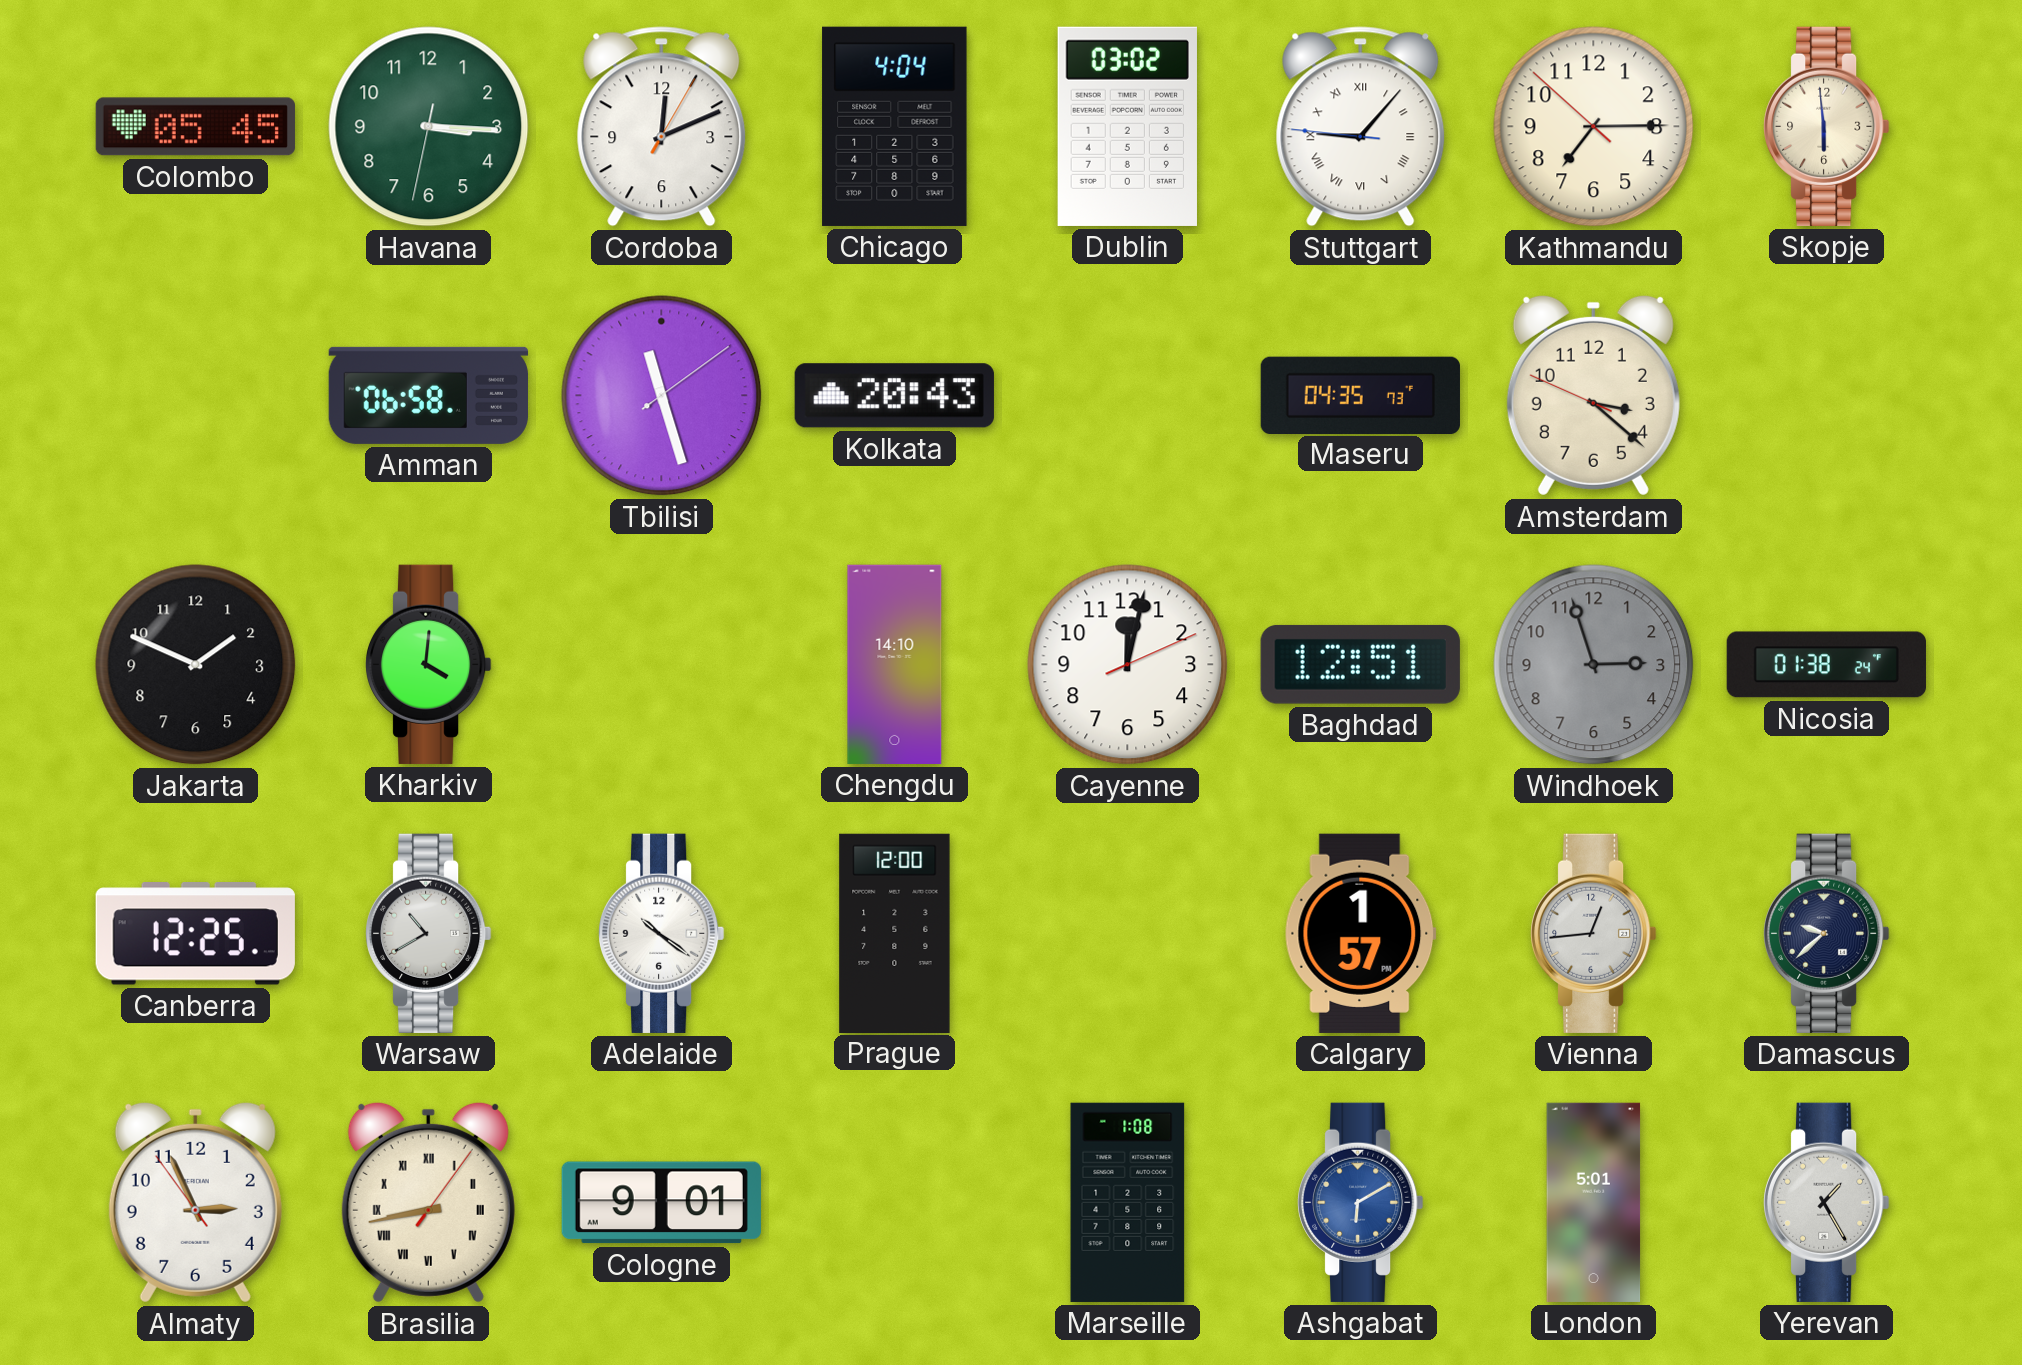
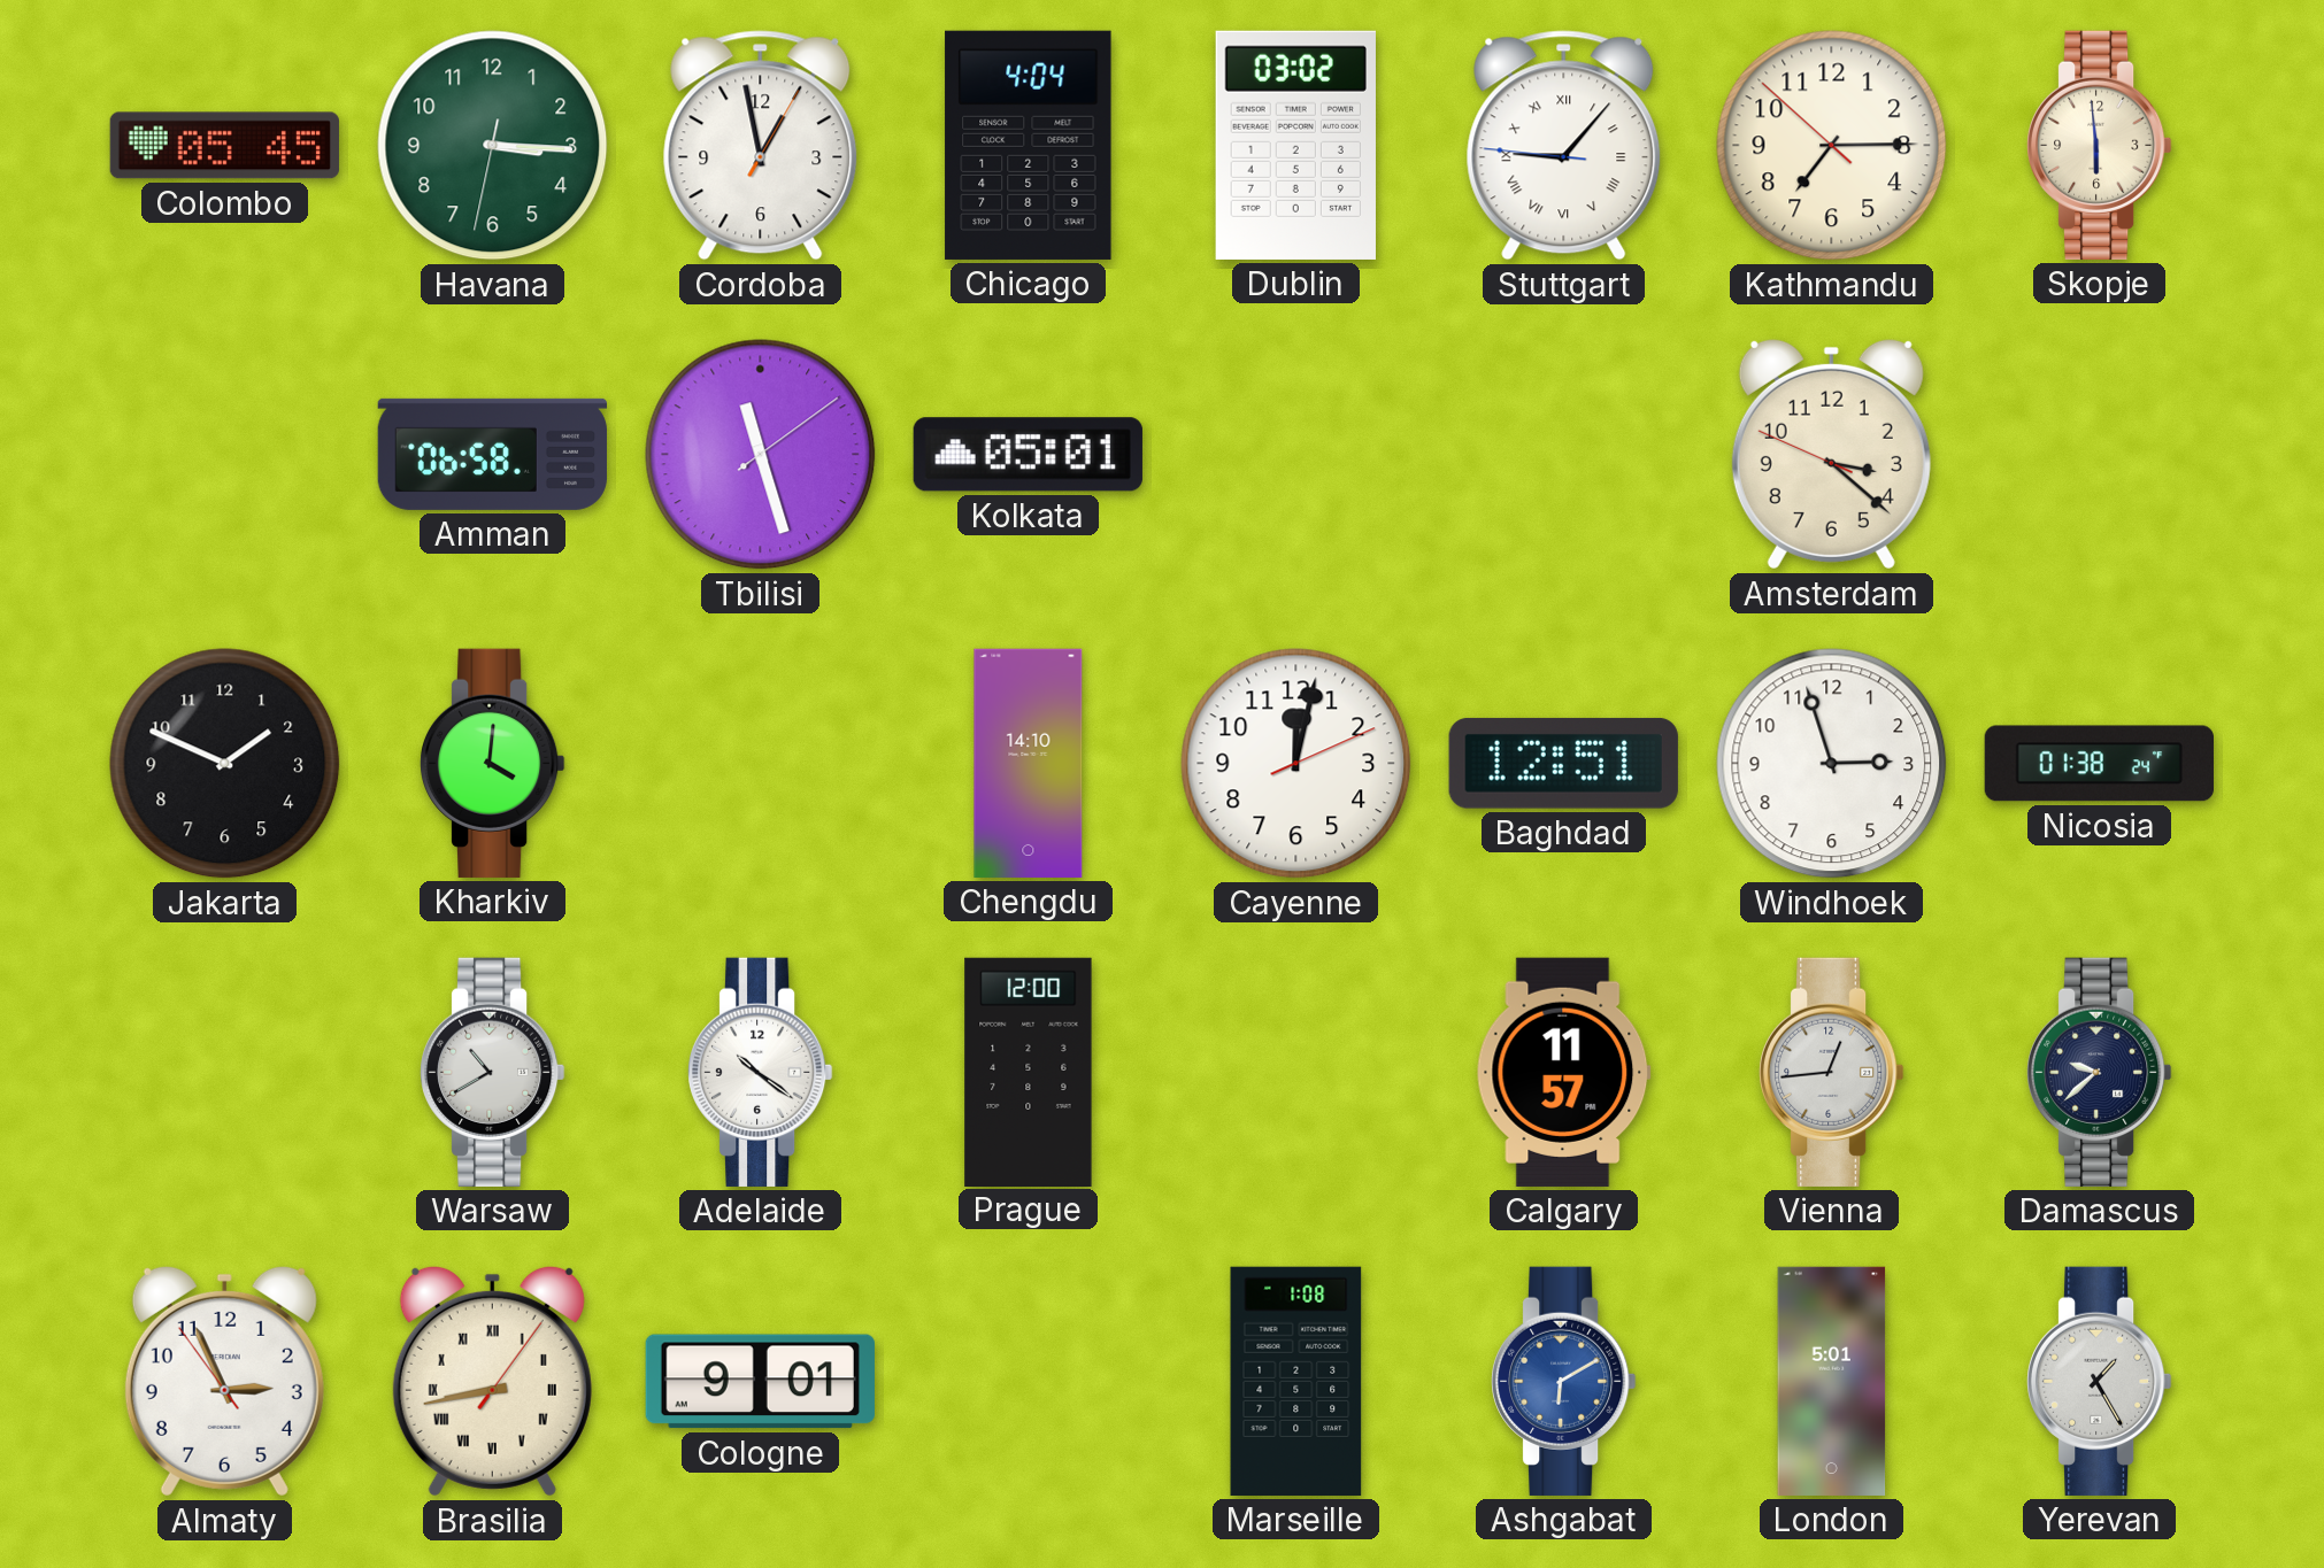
Cordoba: 12:11 -> 12:58 (761, 146)
Kolkata: 20:43 -> 05:01 (1028, 455)
Maseru: 04:35 -> none (1360, 395)
Windhoek dial: grey -> white (1832, 764)
Canberra: 12:25 -> none (195, 934)
Calgary: 1:57 -> 11:57 (1564, 1072)
